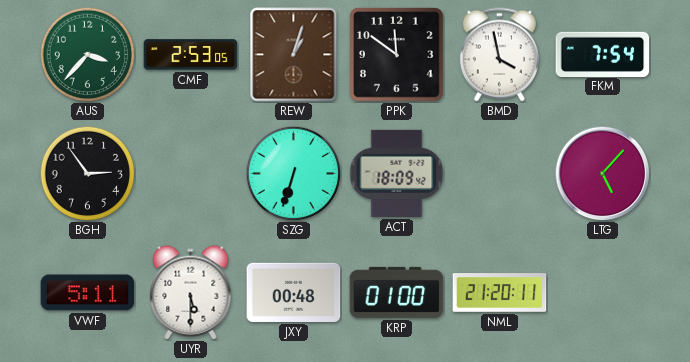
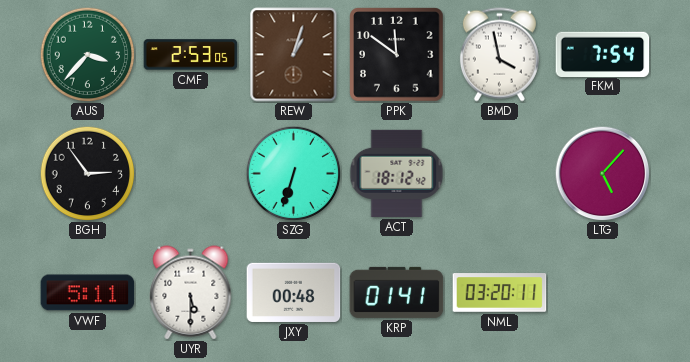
ACT: 18:09 -> 18:12 (397, 173)
KRP: 01:00 -> 01:41 (397, 292)
NML: 21:20 -> 03:20 (500, 293)
